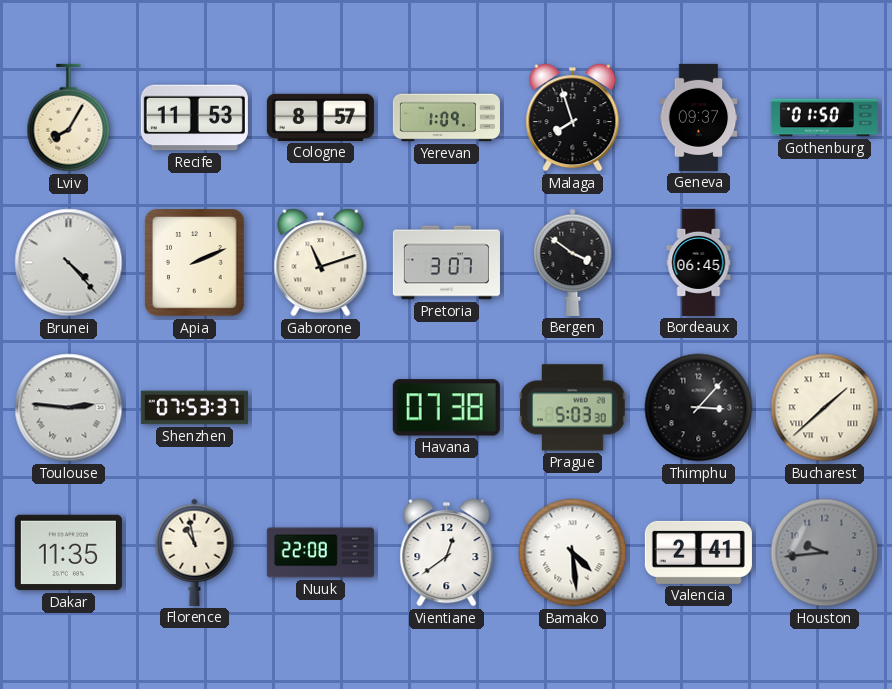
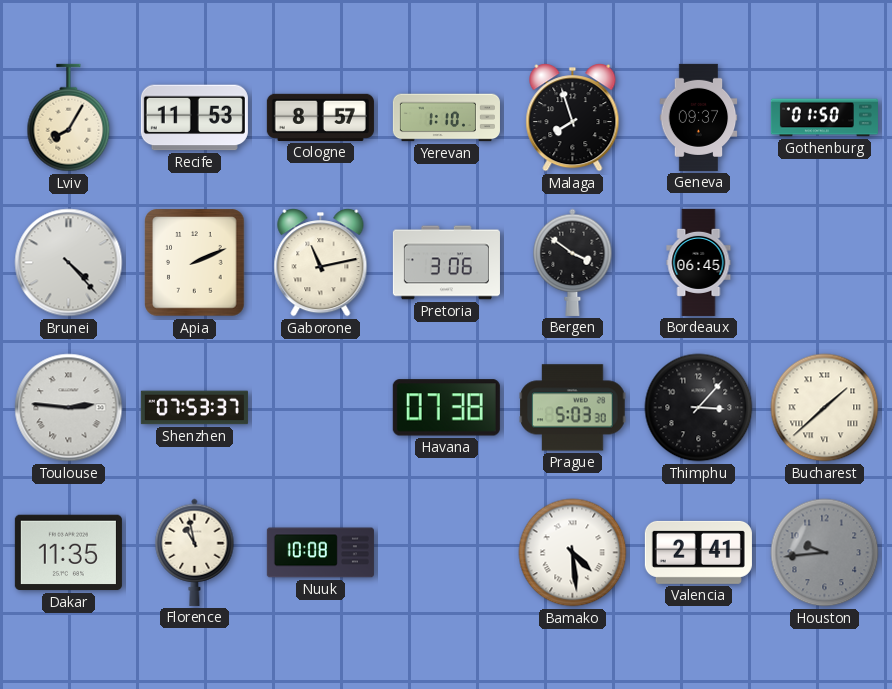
Yerevan: 1:09 -> 1:10 (446, 118)
Gaborone: 11:12 -> 11:13 (321, 263)
Pretoria: 3:07 -> 3:06 (446, 263)
Nuuk: 22:08 -> 10:08 (320, 553)
Vientiane: 12:39 -> none (447, 553)
